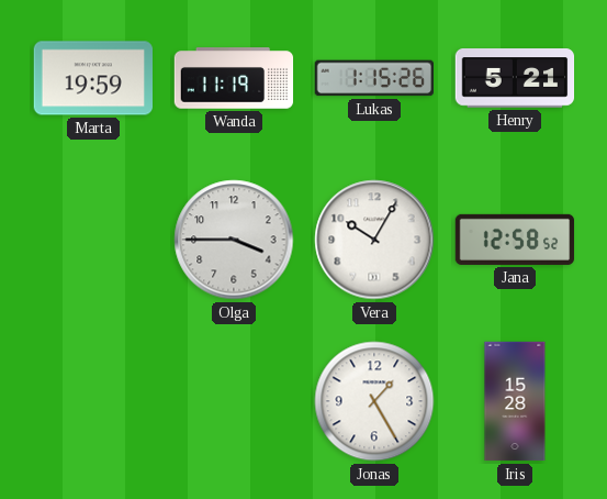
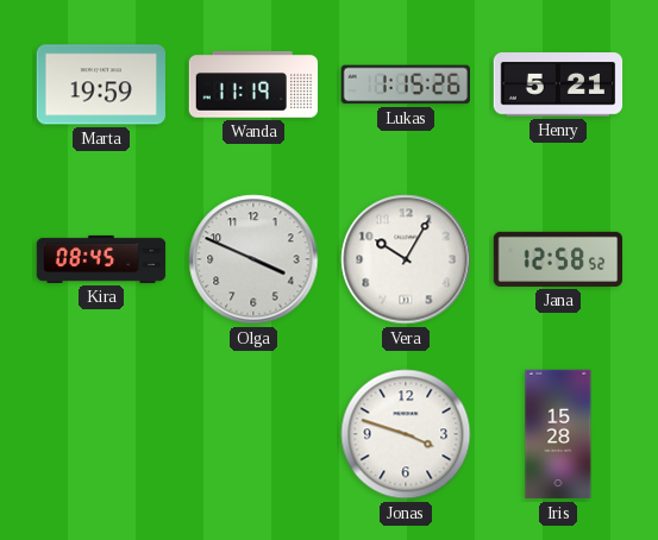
Kira: none -> 08:45 (101, 259)
Olga: 3:45 -> 3:49 (253, 259)
Jonas: 1:25 -> 3:48 (406, 434)
